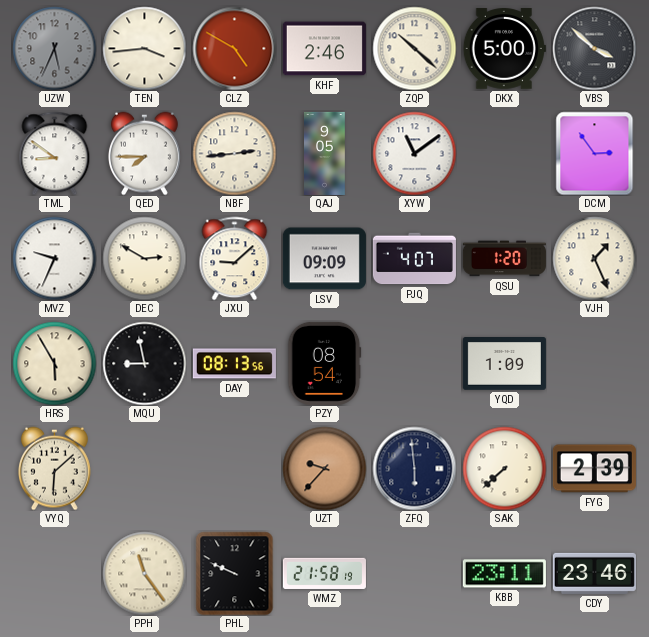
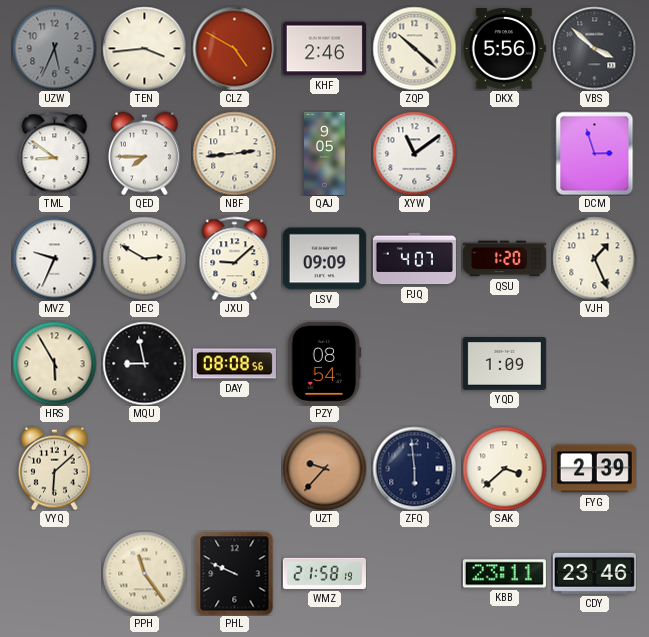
DKX: 5:00 -> 5:56 (504, 49)
DCM: 2:54 -> 2:57 (595, 153)
DAY: 08:13 -> 08:08 (234, 364)
SAK: 7:38 -> 3:38 (504, 468)
